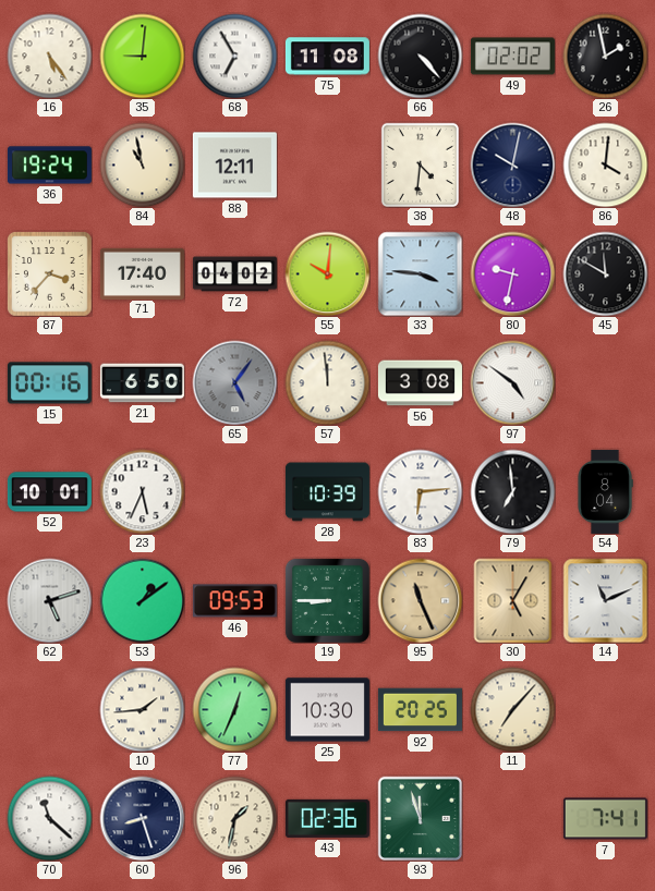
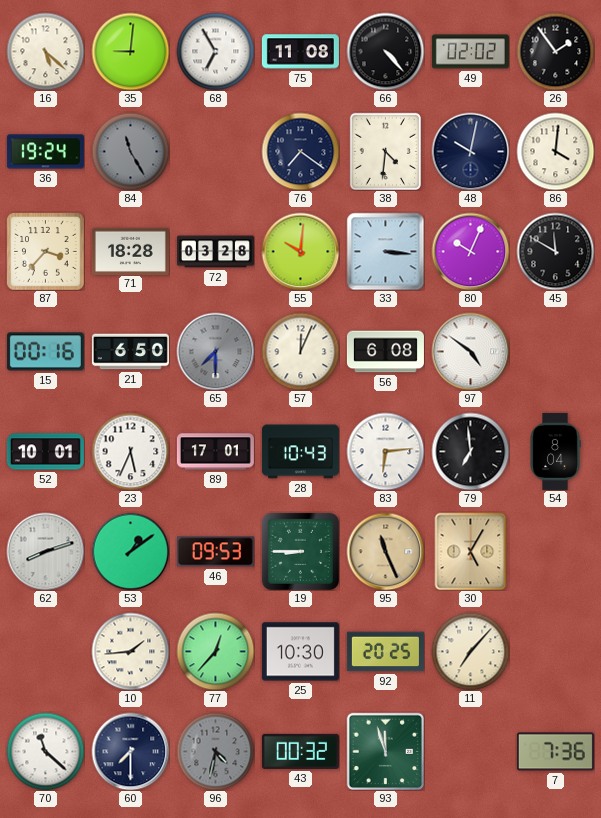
16: 5:24 -> 5:22 (45, 51)
26: 1:58 -> 1:54 (555, 51)
84: 10:58 -> 11:25 (130, 151)
84 dial: cream -> grey (130, 151)
88: 12:11 -> none (234, 166)
76: none -> 7:21 (300, 151)
71: 17:40 -> 18:28 (130, 251)
72: 04:02 -> 03:28 (215, 252)
33: 3:46 -> 3:16 (385, 251)
80: 9:32 -> 10:04 (470, 251)
65: 5:06 -> 7:30 (215, 351)
57: 11:59 -> 12:04 (300, 351)
56: 3:08 -> 6:08 (385, 352)
89: none -> 17:01 (215, 452)
28: 10:39 -> 10:43 (300, 452)
62: 5:12 -> 8:12 (45, 551)
14: 11:11 -> none (605, 600)
77: 12:34 -> 12:37 (215, 651)
60: 8:27 -> 7:30 (130, 751)
96: 1:32 -> 4:32 (215, 751)
96 dial: cream -> grey (215, 751)
43: 02:36 -> 00:32 (300, 751)
7: 7:41 -> 7:36 (555, 752)
